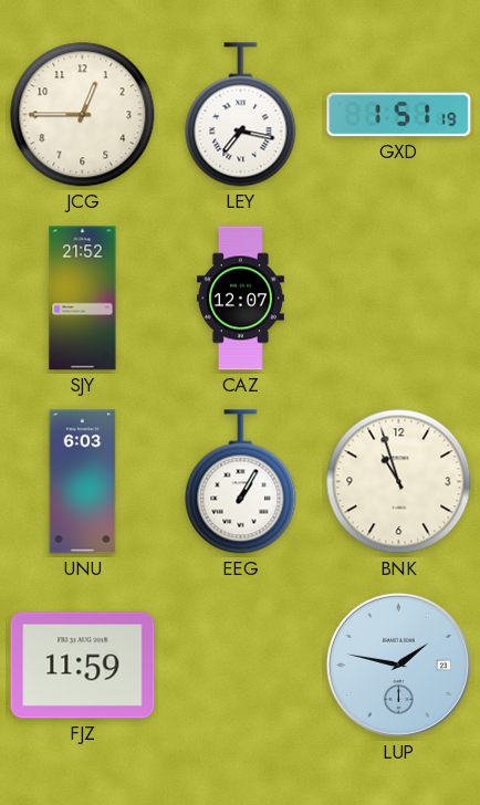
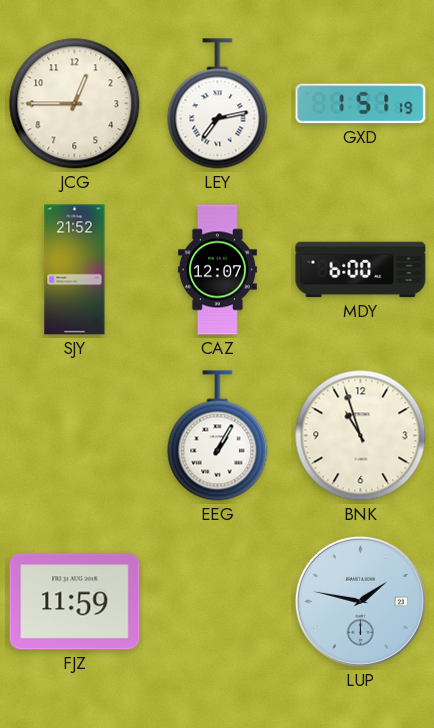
LEY: 7:17 -> 7:13 (218, 104)
MDY: none -> 6:00 (361, 270)
UNU: 6:03 -> none (83, 482)
